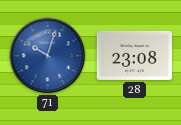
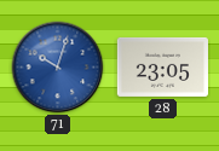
28: 23:08 -> 23:05 (162, 66)
